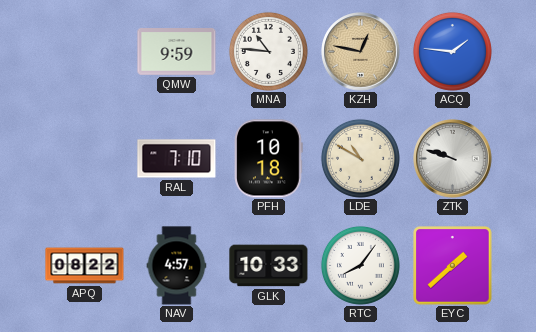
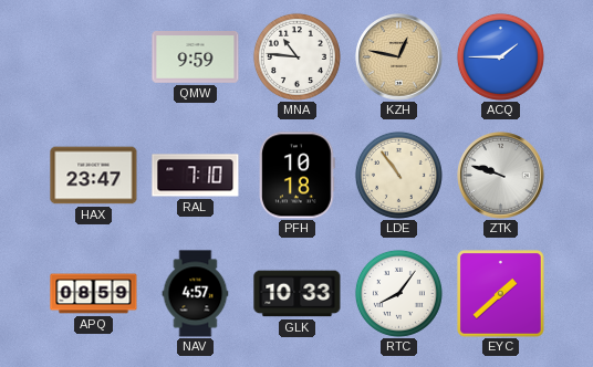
ACQ: 1:46 -> 1:45 (500, 56)
HAX: none -> 23:47 (94, 176)
LDE: 10:50 -> 10:54 (398, 175)
APQ: 08:22 -> 08:59 (94, 294)
